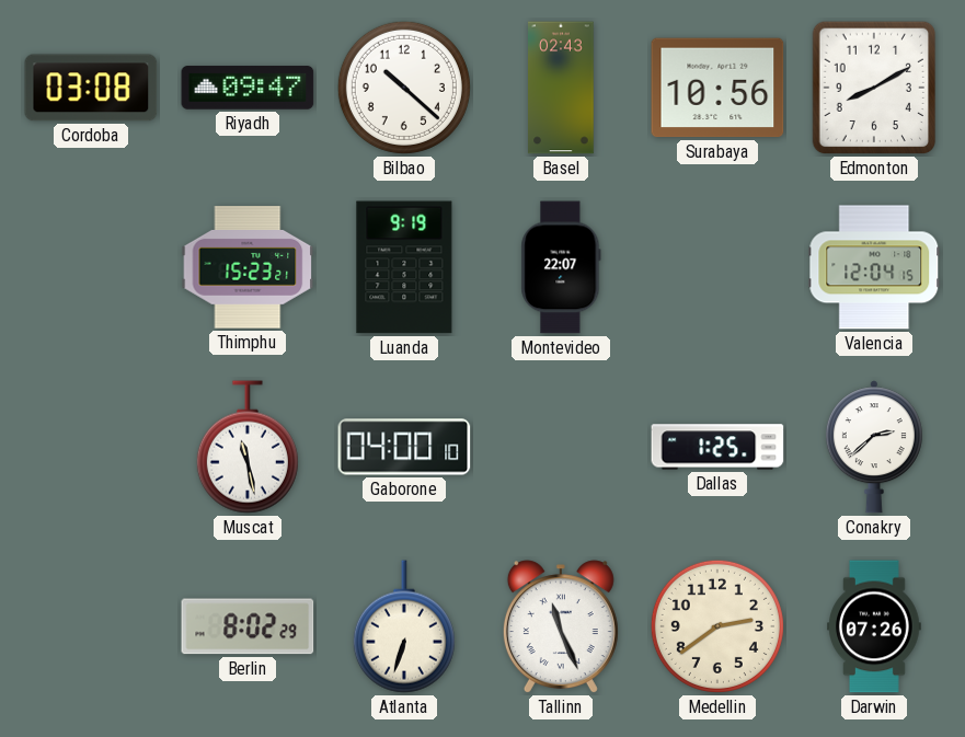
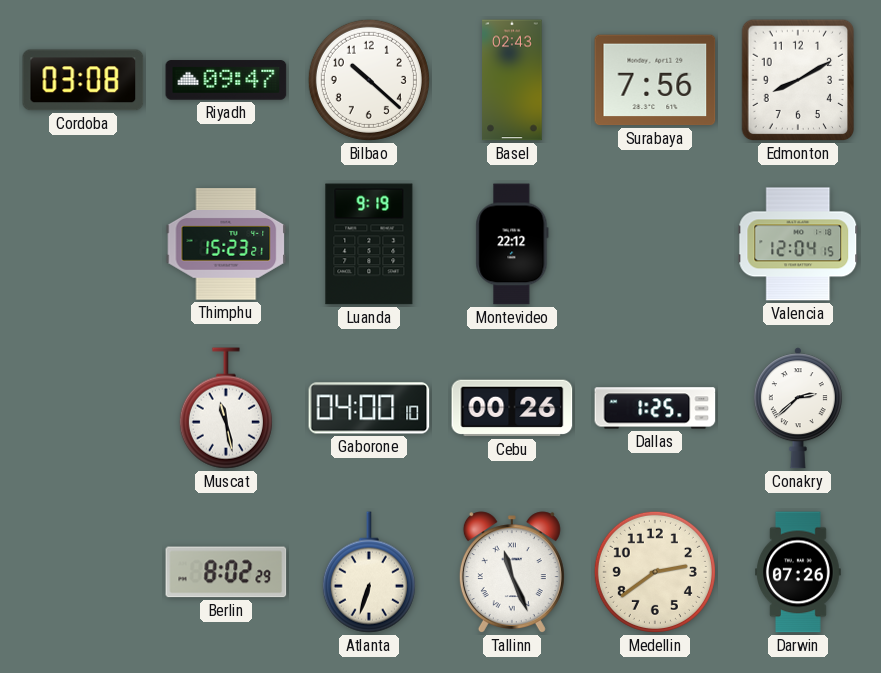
Surabaya: 10:56 -> 7:56 (655, 80)
Montevideo: 22:07 -> 22:12 (512, 244)
Cebu: none -> 00:26 (512, 408)
